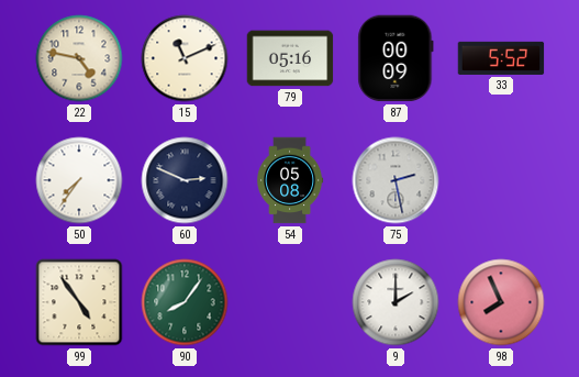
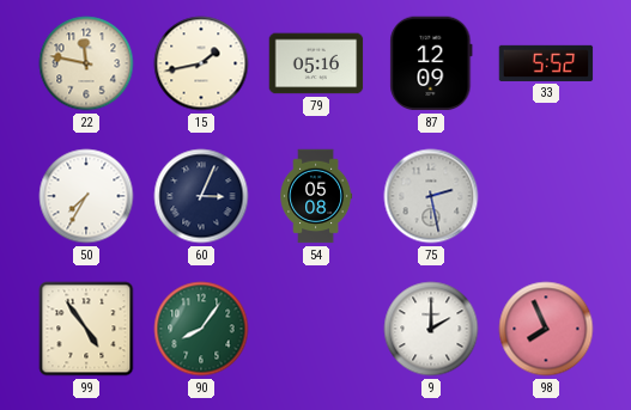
22: 4:47 -> 11:47 (86, 63)
15: 11:11 -> 1:43 (201, 63)
87: 00:09 -> 12:09 (431, 63)
50: 7:36 -> 7:35 (86, 196)
60: 2:49 -> 3:04 (201, 196)
